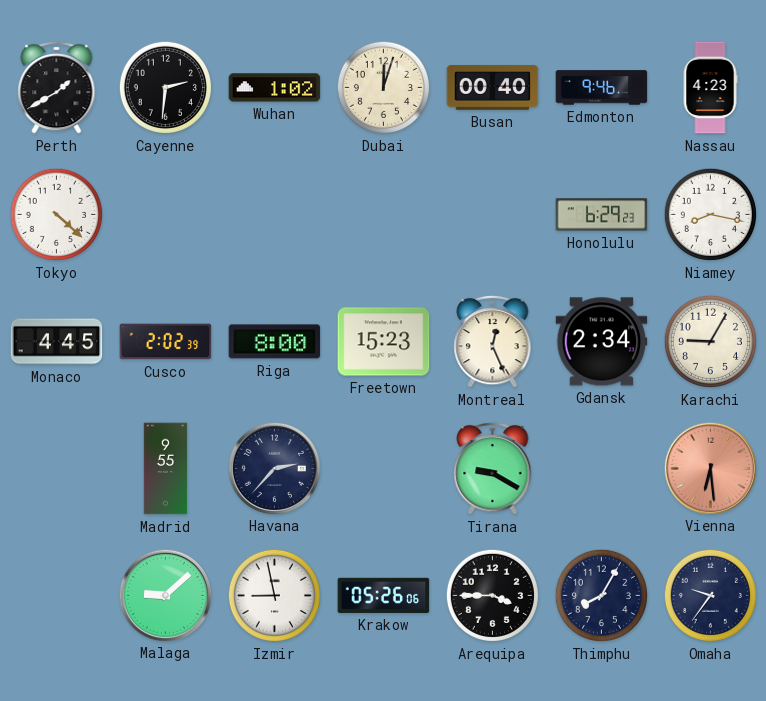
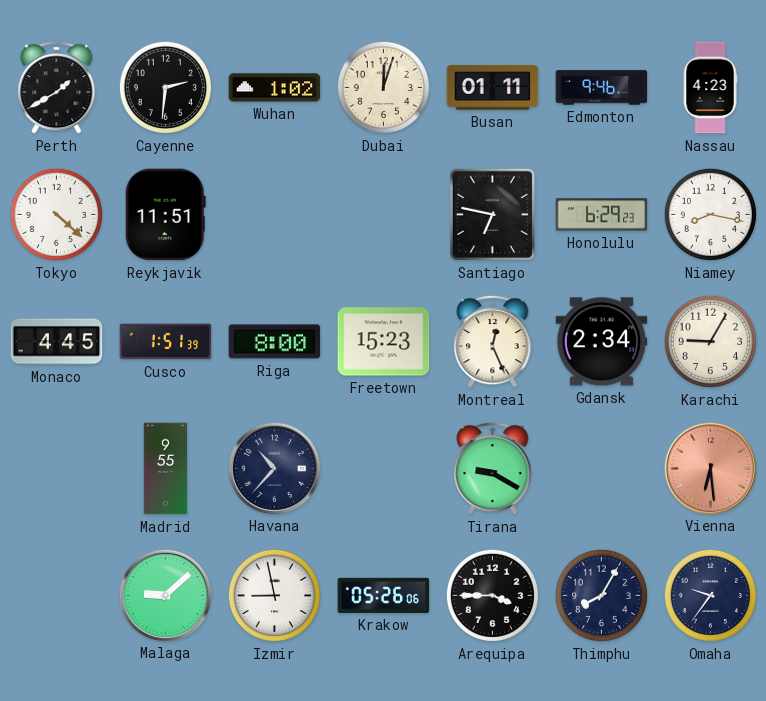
Busan: 00:40 -> 01:11 (493, 88)
Reykjavik: none -> 11:51 (165, 215)
Santiago: none -> 6:47 (492, 214)
Cusco: 2:02 -> 1:51 (166, 342)
Havana: 2:37 -> 10:37 (274, 468)
